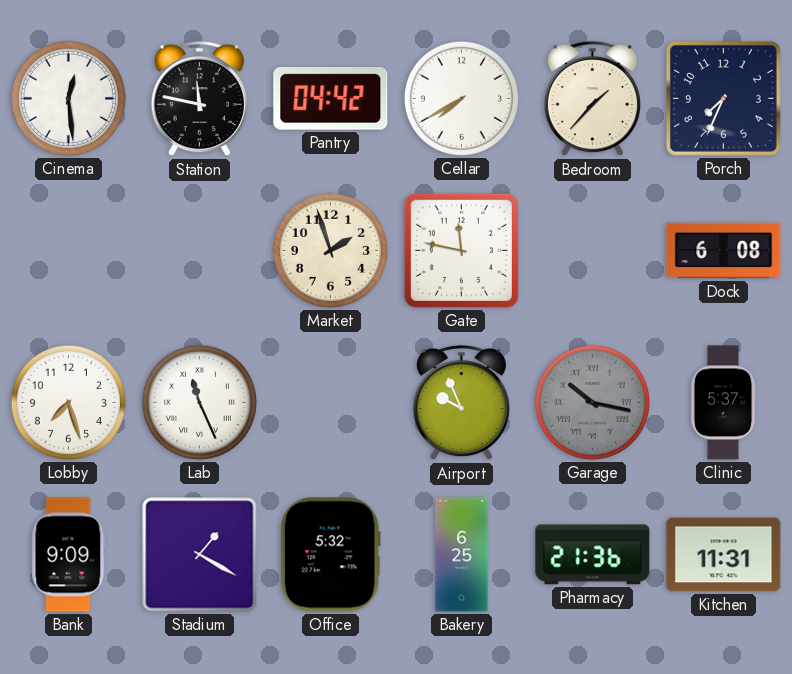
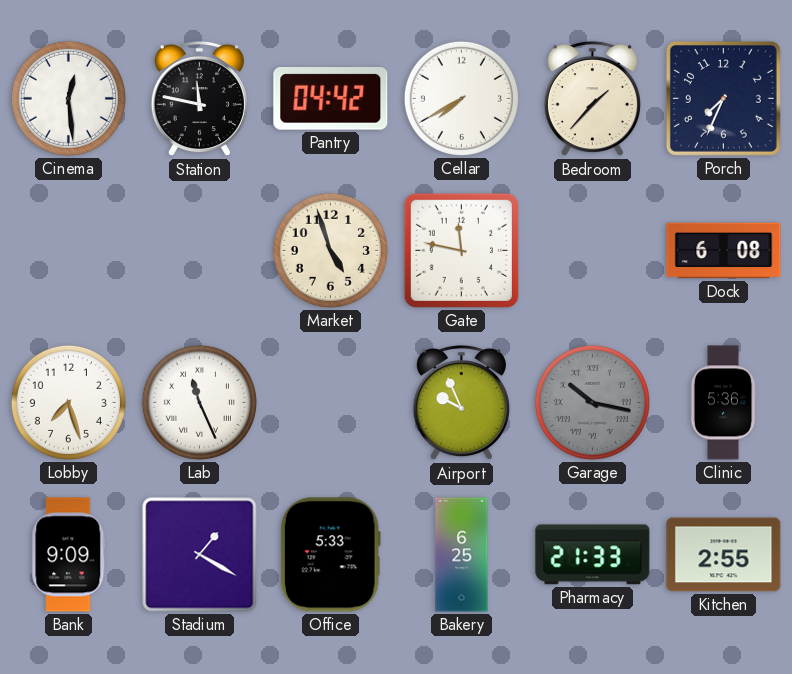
Market: 1:57 -> 4:57 (330, 250)
Clinic: 5:37 -> 5:36 (723, 403)
Office: 5:32 -> 5:33 (330, 555)
Pharmacy: 21:36 -> 21:33 (593, 555)
Kitchen: 11:31 -> 2:55 (724, 555)
